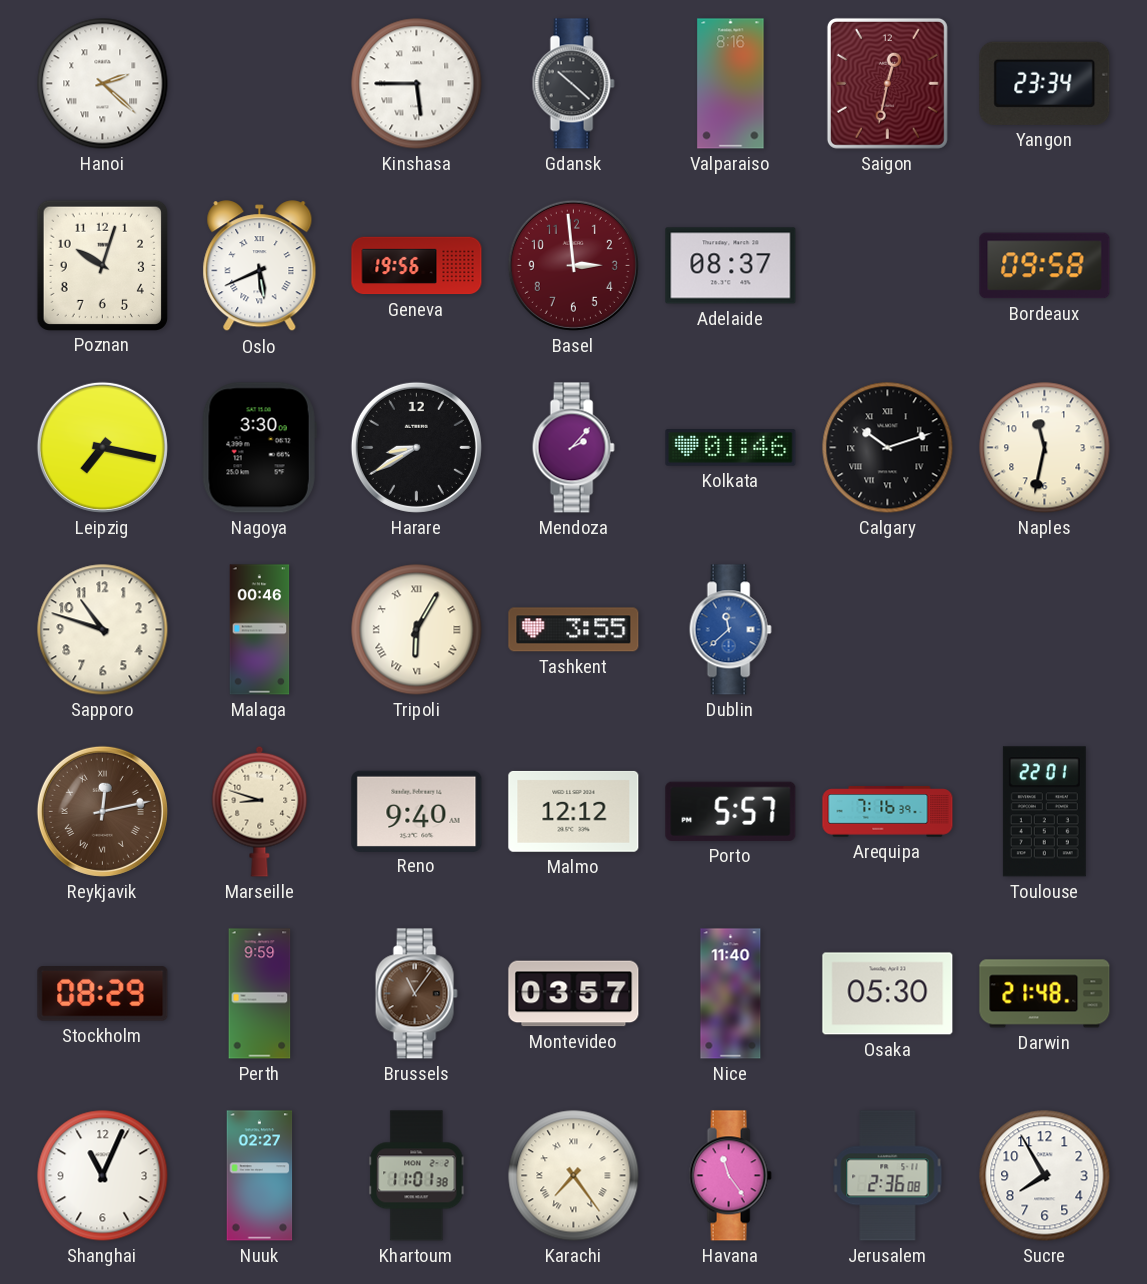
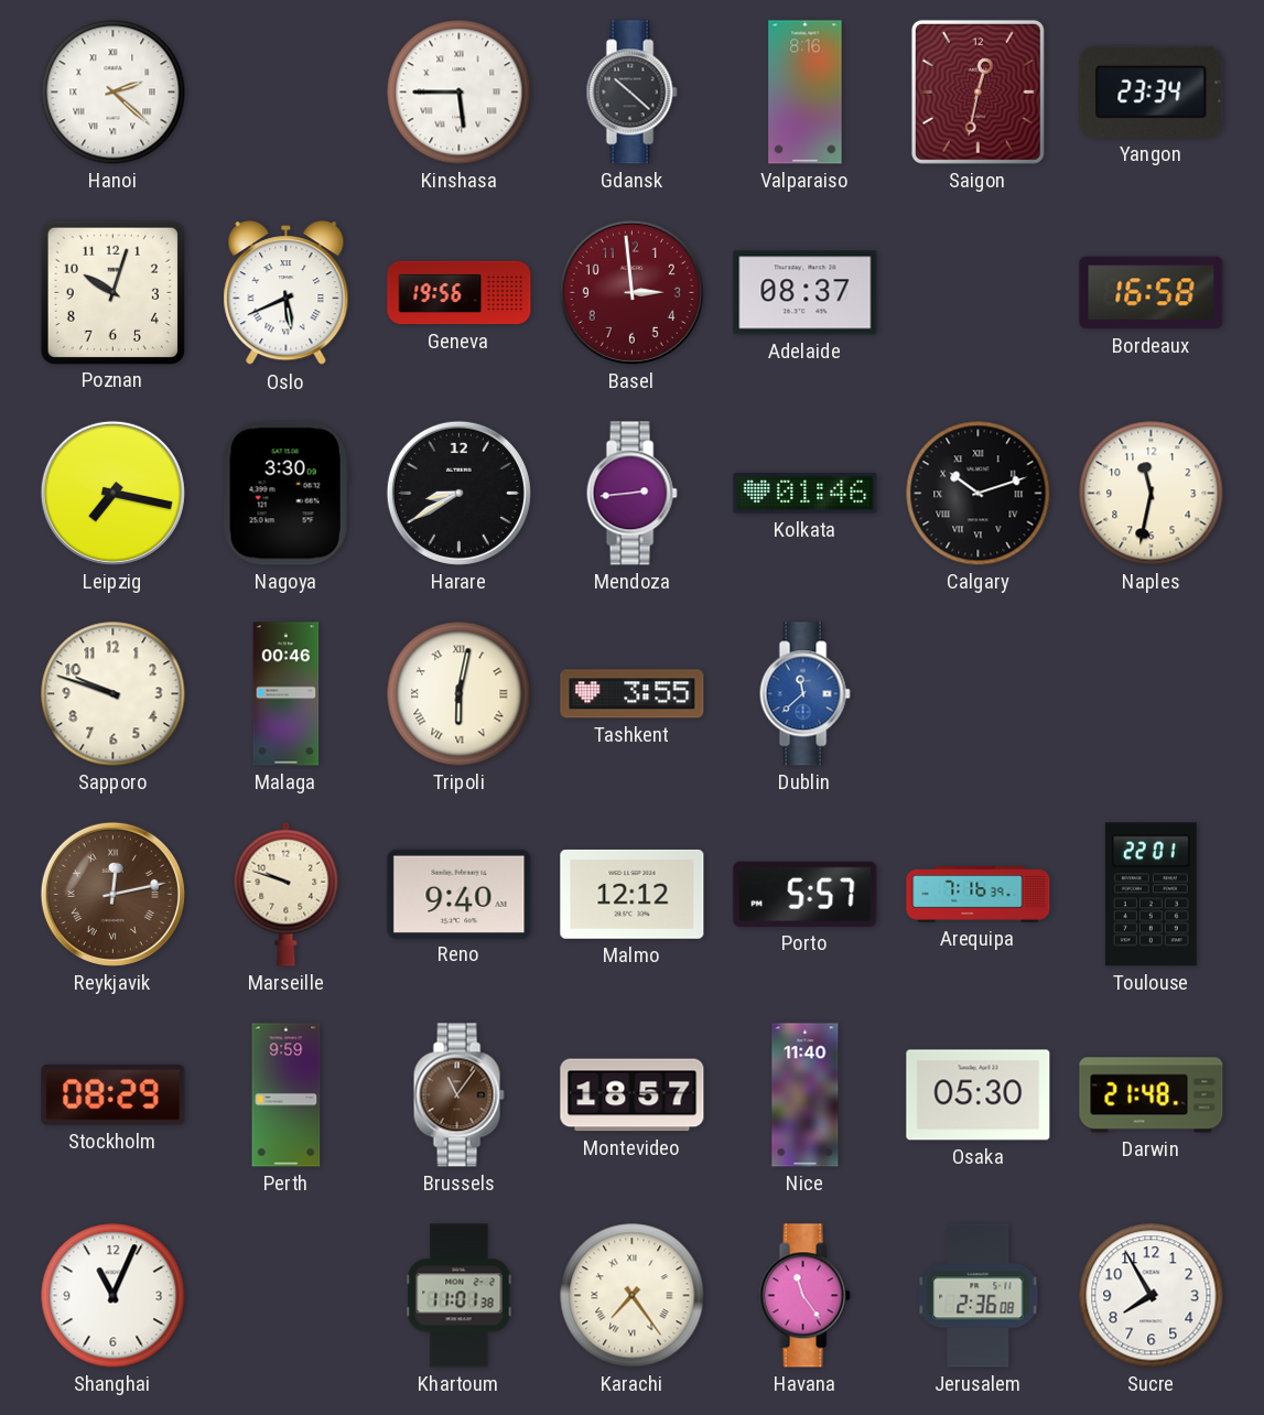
Bordeaux: 09:58 -> 16:58 (1152, 293)
Mendoza: 2:07 -> 2:44 (631, 494)
Sapporo: 10:48 -> 9:48 (114, 694)
Tripoli: 6:05 -> 6:02 (460, 694)
Marseille: 8:48 -> 9:48 (287, 894)
Montevideo: 03:57 -> 18:57 (633, 1095)
Nuuk: 02:27 -> none (260, 1176)
